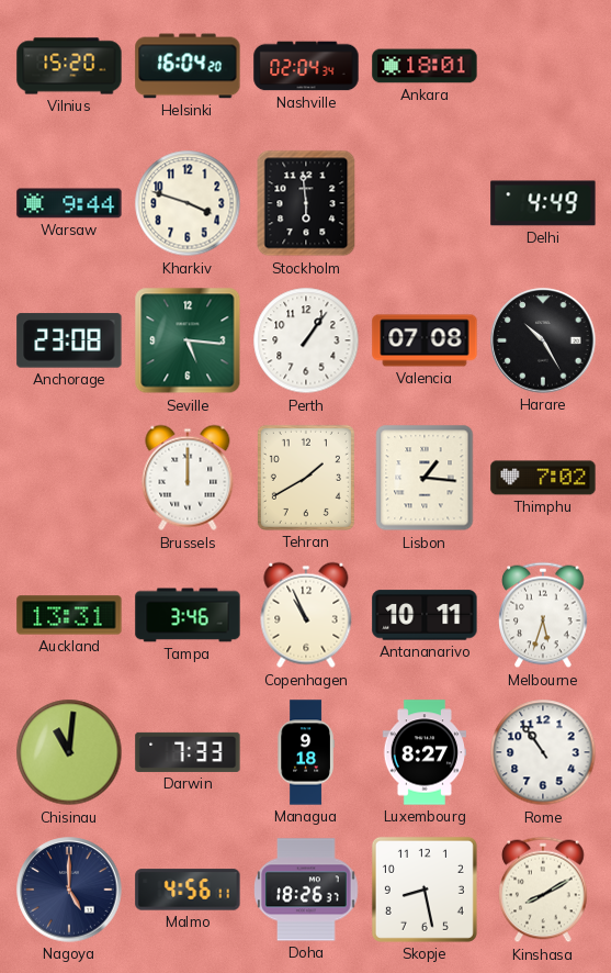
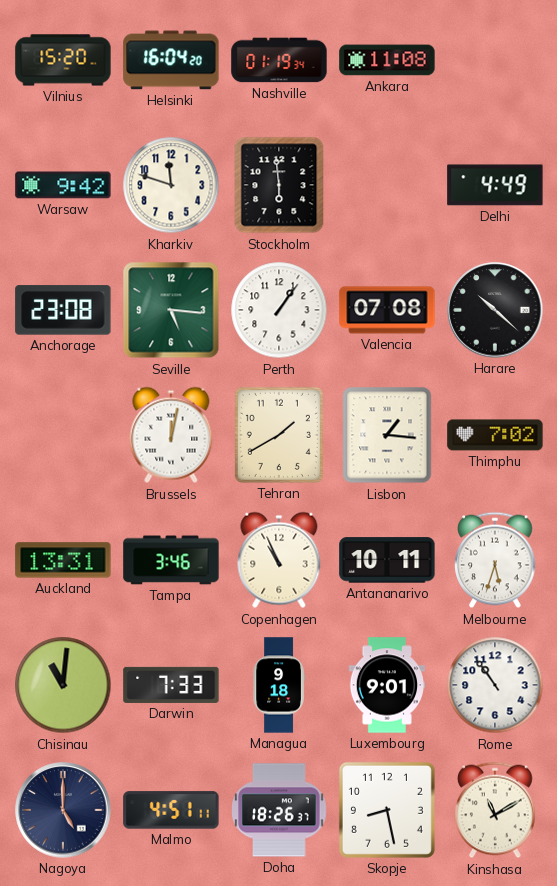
Nashville: 02:04 -> 01:19 (279, 60)
Ankara: 18:01 -> 11:08 (387, 60)
Warsaw: 9:44 -> 9:42 (63, 185)
Kharkiv: 3:48 -> 11:48 (171, 185)
Harare: 10:25 -> 10:22 (495, 310)
Brussels: 12:00 -> 12:02 (171, 435)
Luxembourg: 8:27 -> 9:01 (386, 685)
Malmo: 4:56 -> 4:51 (171, 810)
Kinshasa: 8:10 -> 11:10 (495, 810)
